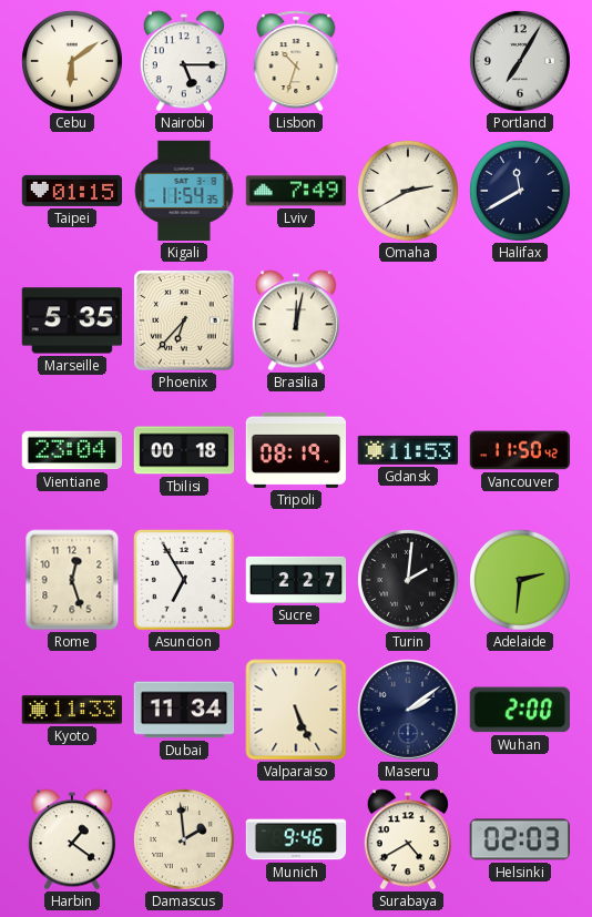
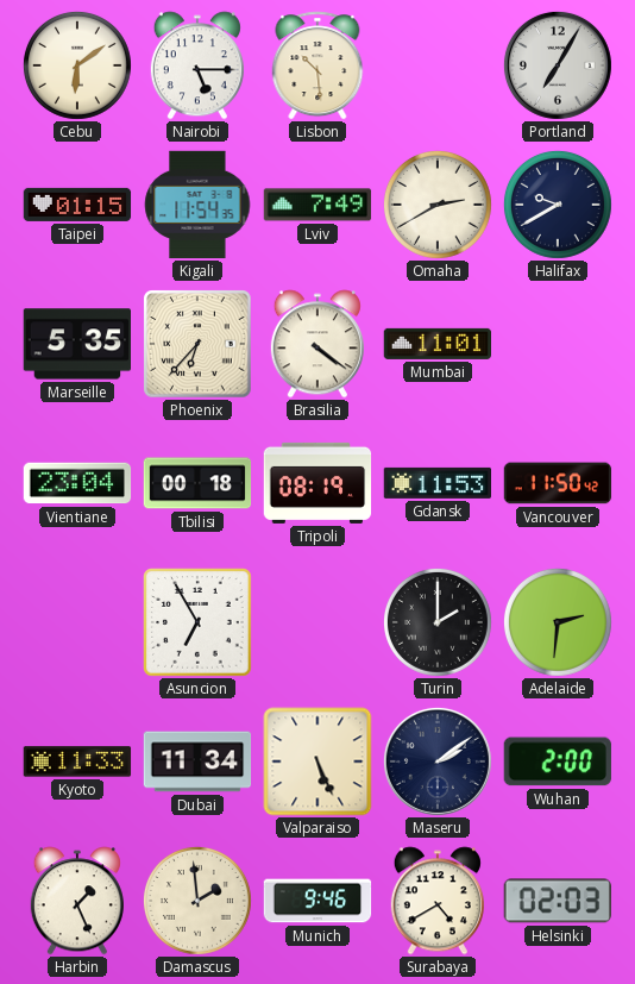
Lisbon: 10:33 -> 10:29 (317, 65)
Halifax: 11:40 -> 9:40 (558, 205)
Brasilia: 12:02 -> 4:21 (317, 344)
Mumbai: none -> 11:01 (438, 344)
Rome: 12:27 -> none (72, 580)
Sucre: 2:27 -> none (296, 580)
Turin: 2:01 -> 2:00 (438, 622)
Harbin: 1:21 -> 1:26 (77, 901)
